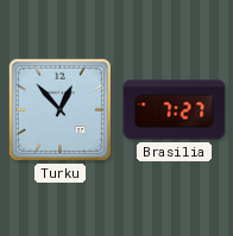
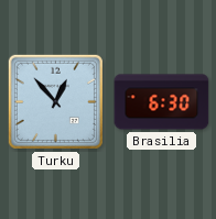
Brasilia: 7:27 -> 6:30 (162, 102)
